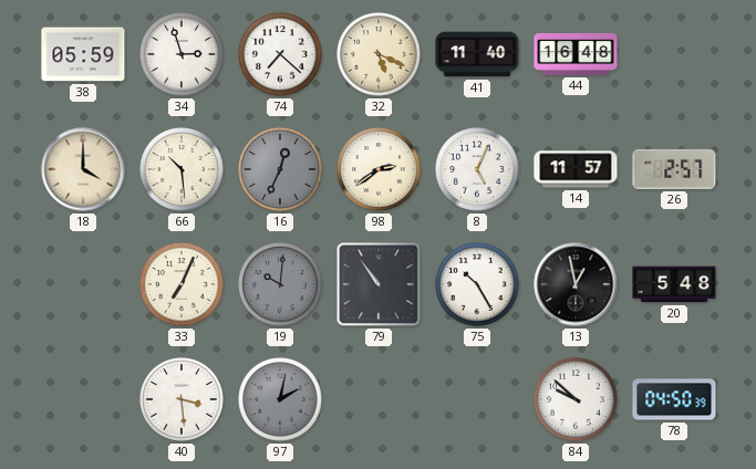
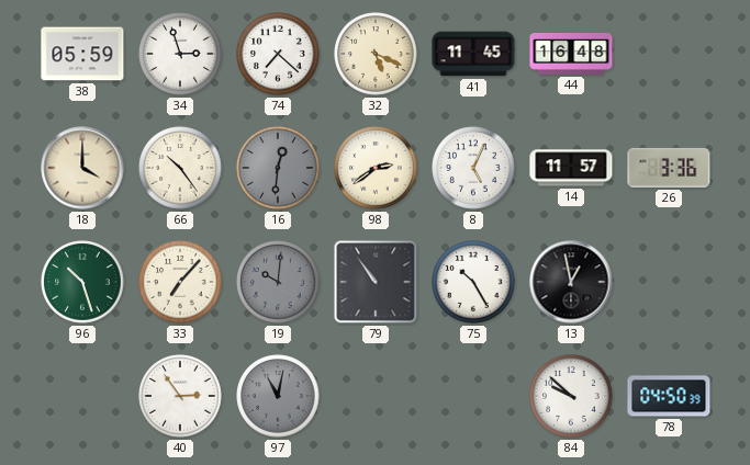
41: 11:40 -> 11:45 (473, 54)
66: 10:29 -> 10:24 (180, 168)
16: 12:34 -> 12:31 (278, 168)
26: 2:57 -> 3:36 (669, 168)
96: none -> 10:27 (82, 282)
33: 7:04 -> 7:07 (180, 282)
20: 5:48 -> none (674, 284)
40: 3:29 -> 2:54 (180, 396)
97: 2:02 -> 11:02 (278, 396)
